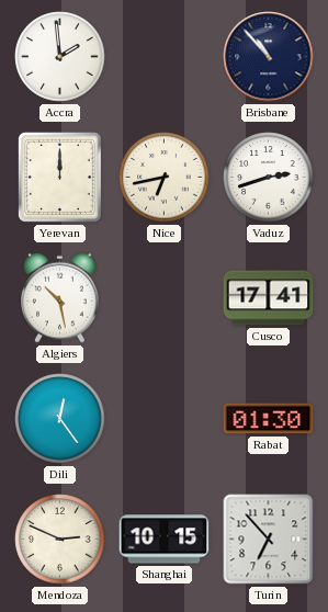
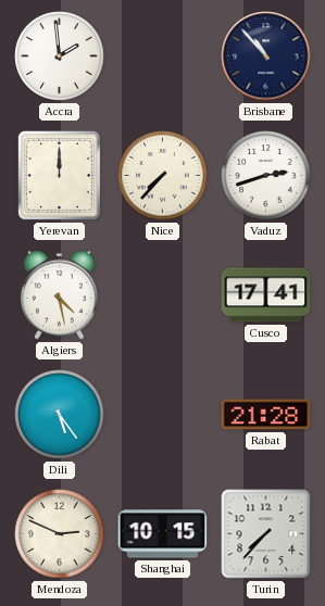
Nice: 6:43 -> 7:37 (163, 176)
Algiers: 10:28 -> 4:28 (59, 294)
Dili: 12:24 -> 5:24 (60, 415)
Rabat: 01:30 -> 21:28 (266, 415)
Turin: 6:53 -> 7:37 (266, 534)
